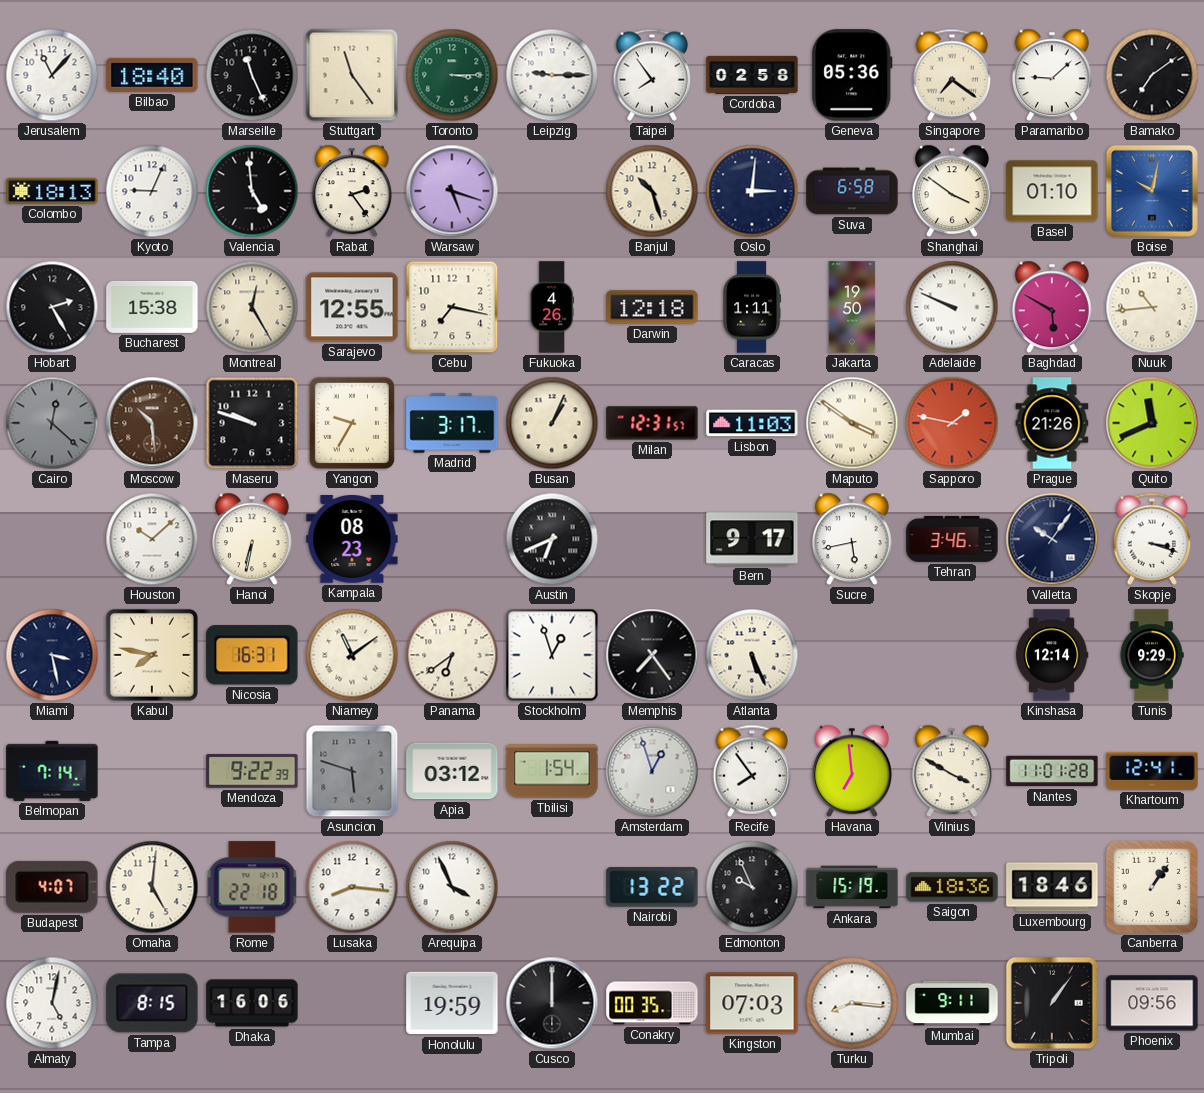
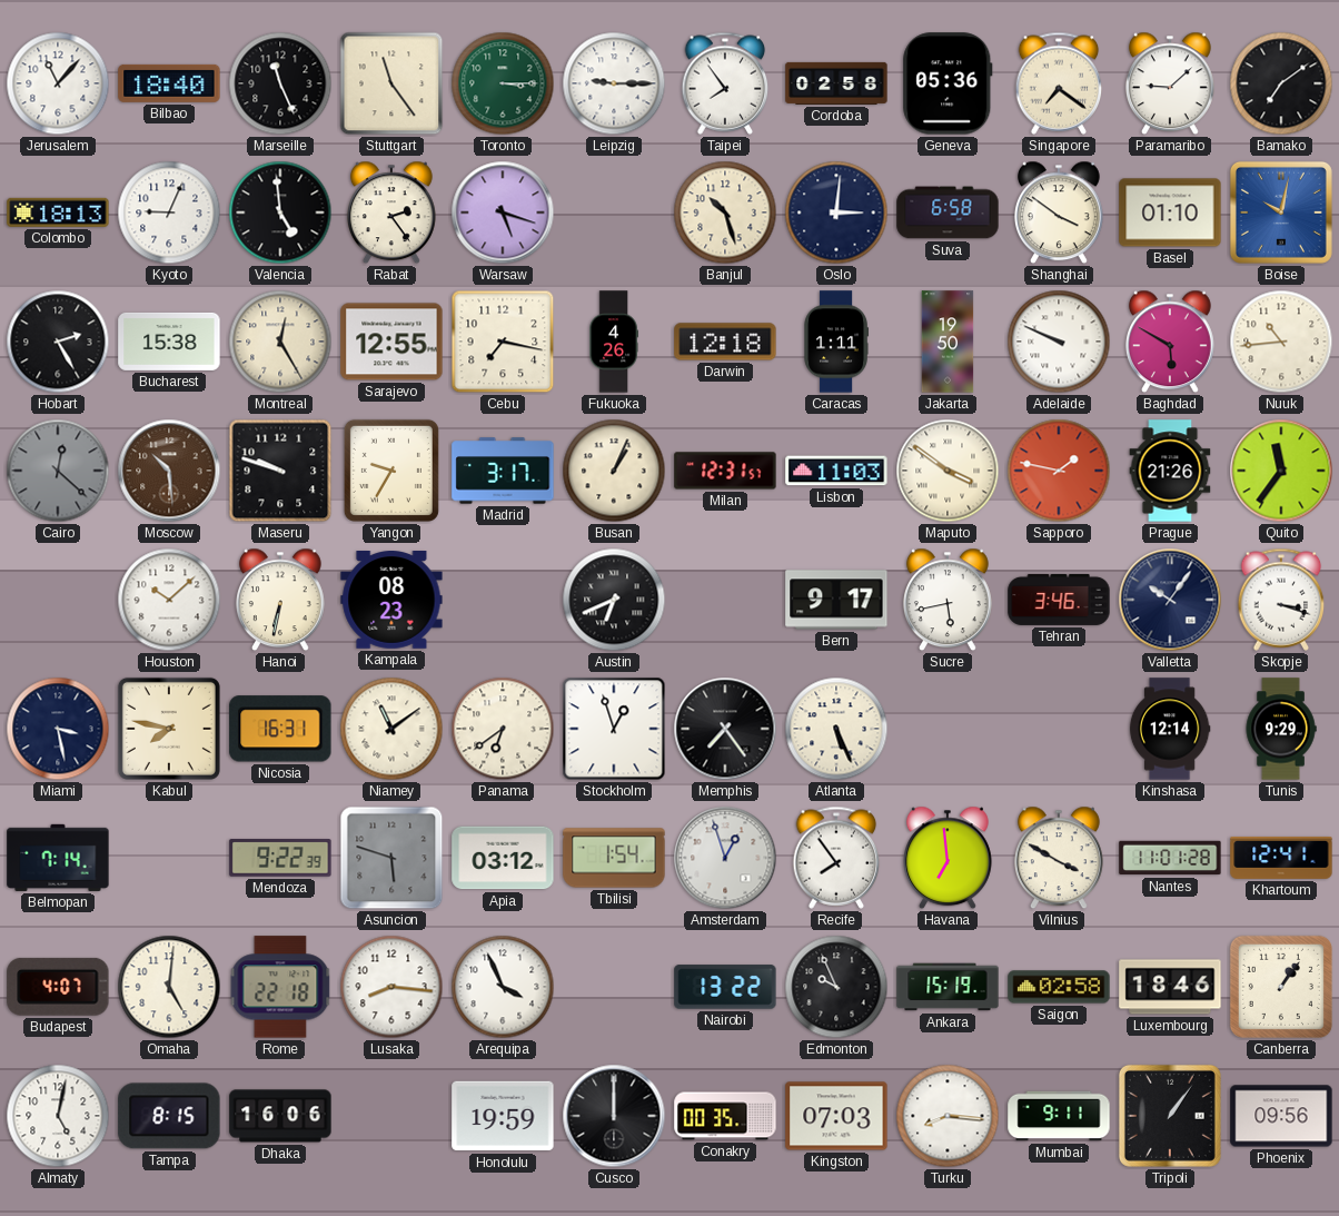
Quito: 11:41 -> 11:36 (1281, 471)
Saigon: 18:36 -> 02:58 (1059, 987)
